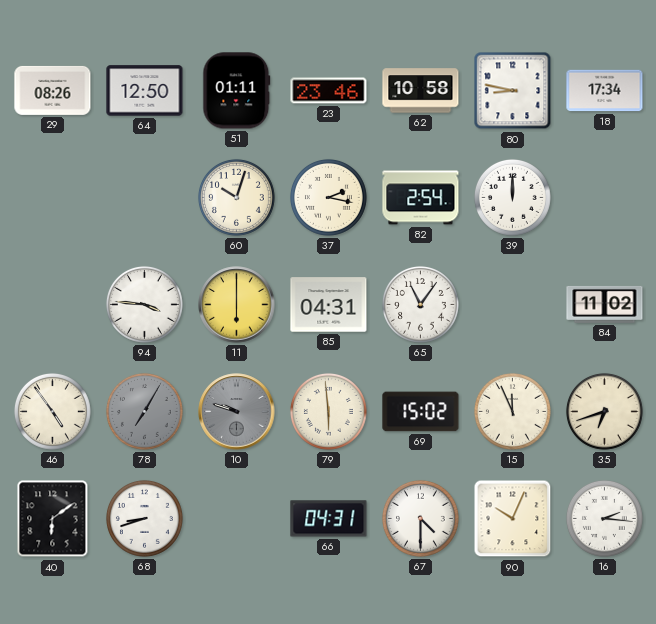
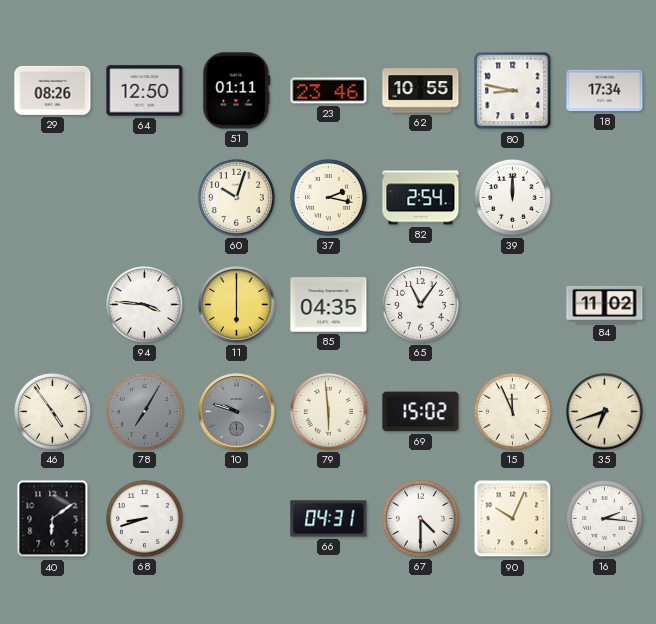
62: 10:58 -> 10:55 (421, 91)
85: 04:31 -> 04:35 (329, 305)
